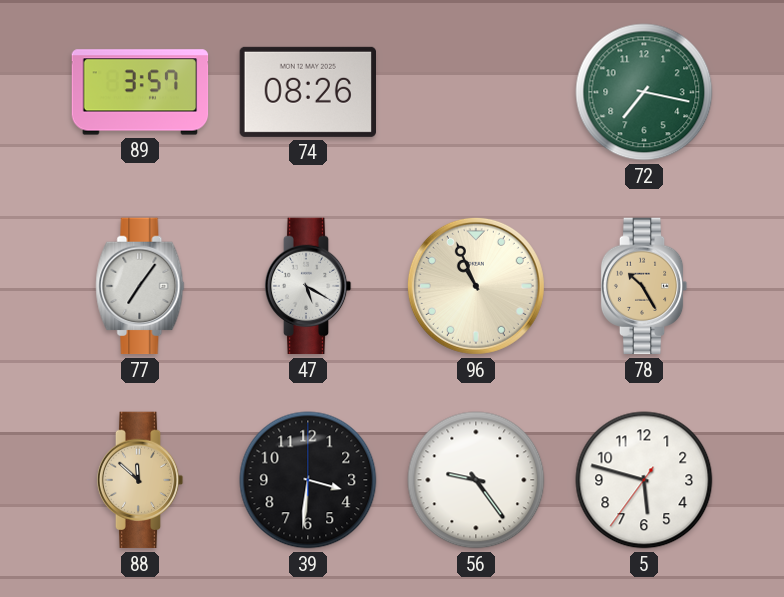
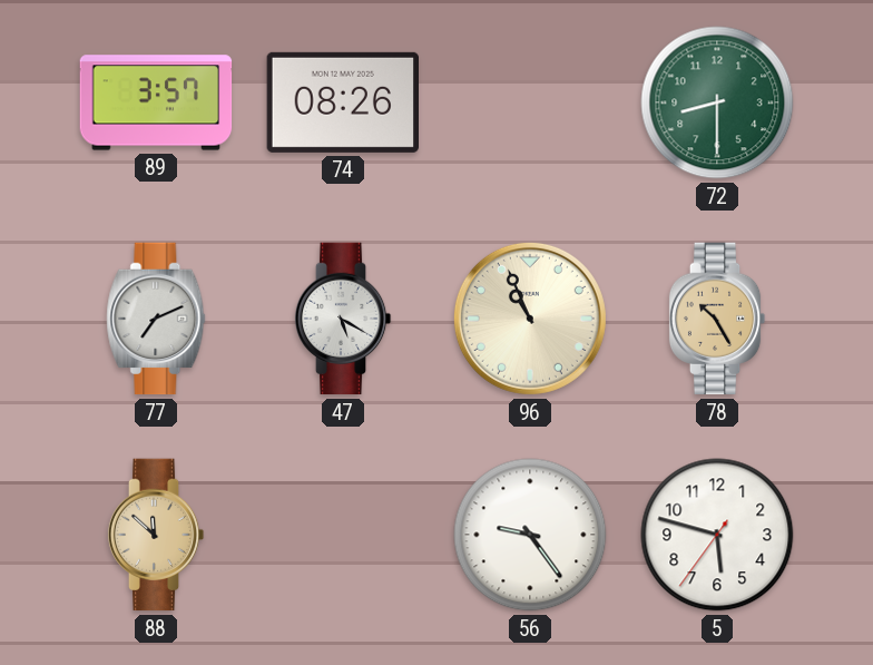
72: 7:17 -> 8:30 (717, 102)
77: 7:06 -> 7:11 (156, 319)
39: 3:31 -> none (308, 480)
